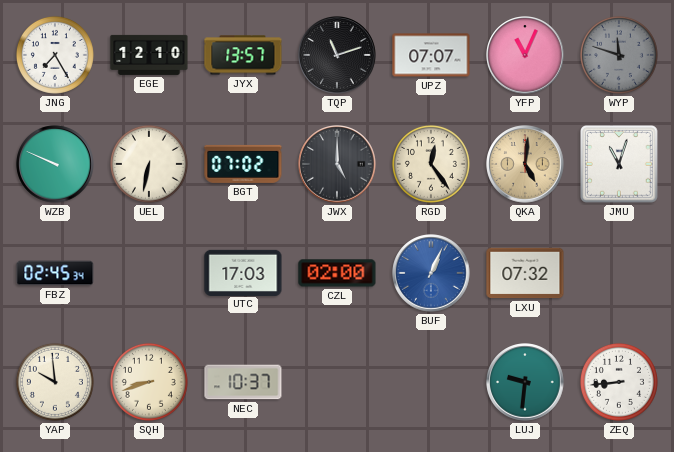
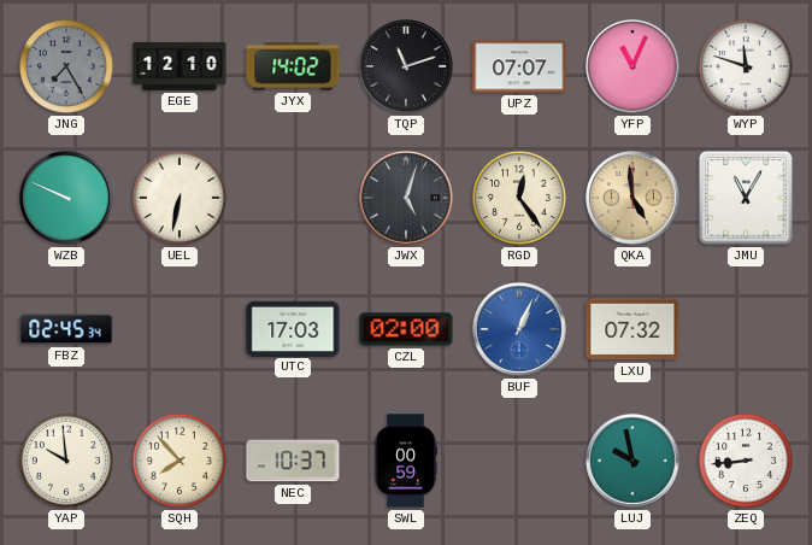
JNG dial: white -> grey (66, 66)
JYX: 13:57 -> 14:02 (293, 66)
WYP dial: grey -> white (746, 66)
BGT: 07:02 -> none (243, 164)
JWX: 5:00 -> 5:03 (406, 198)
QKA: 5:01 -> 4:59 (632, 198)
JMU: 11:03 -> 11:05 (746, 198)
SQH: 8:42 -> 7:53 (180, 461)
SWL: none -> 00:59 (406, 461)
LUJ: 9:31 -> 9:58 (632, 461)
